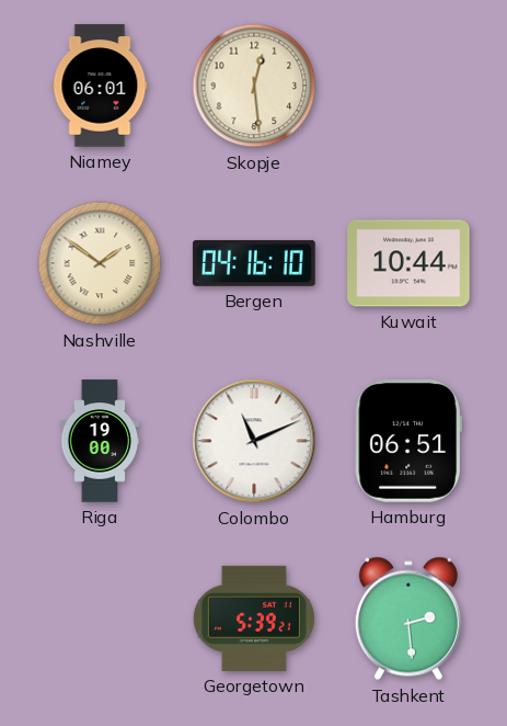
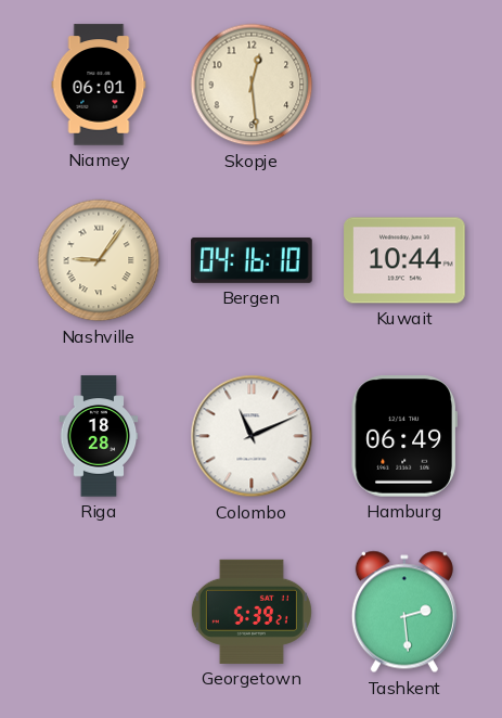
Nashville: 1:51 -> 9:06 (99, 260)
Riga: 19:00 -> 18:28 (99, 436)
Hamburg: 06:51 -> 06:49 (404, 436)
